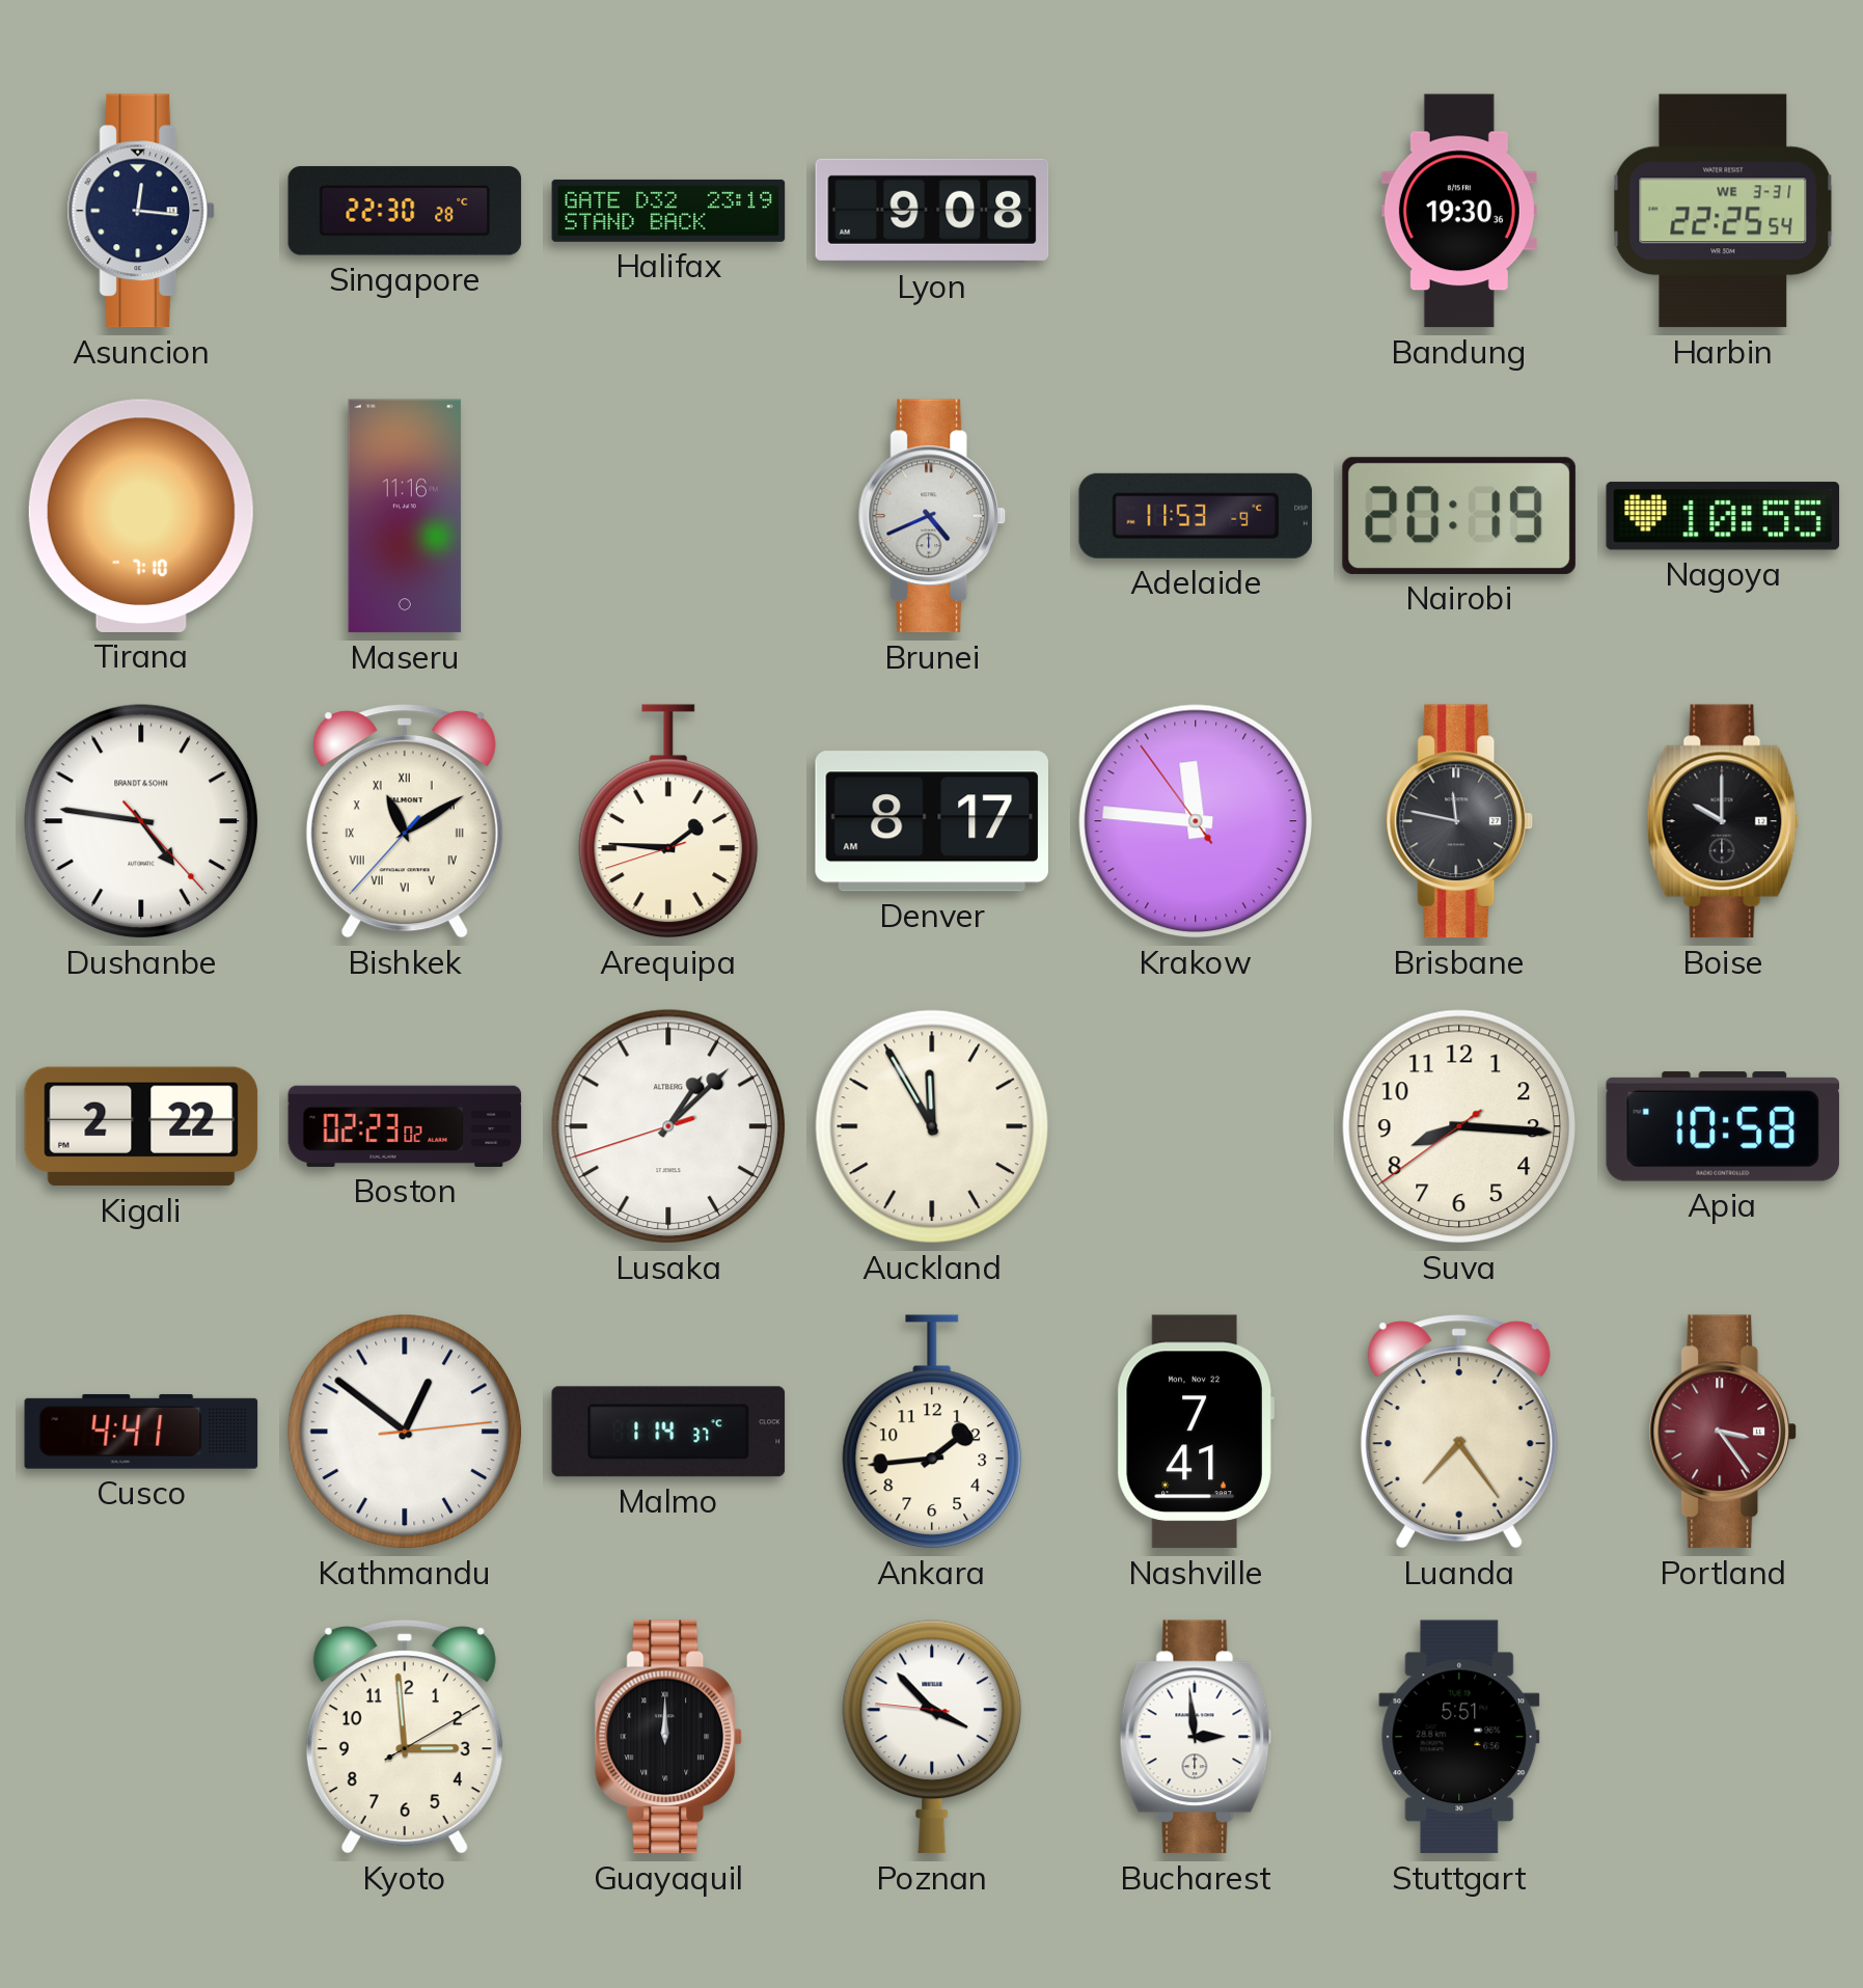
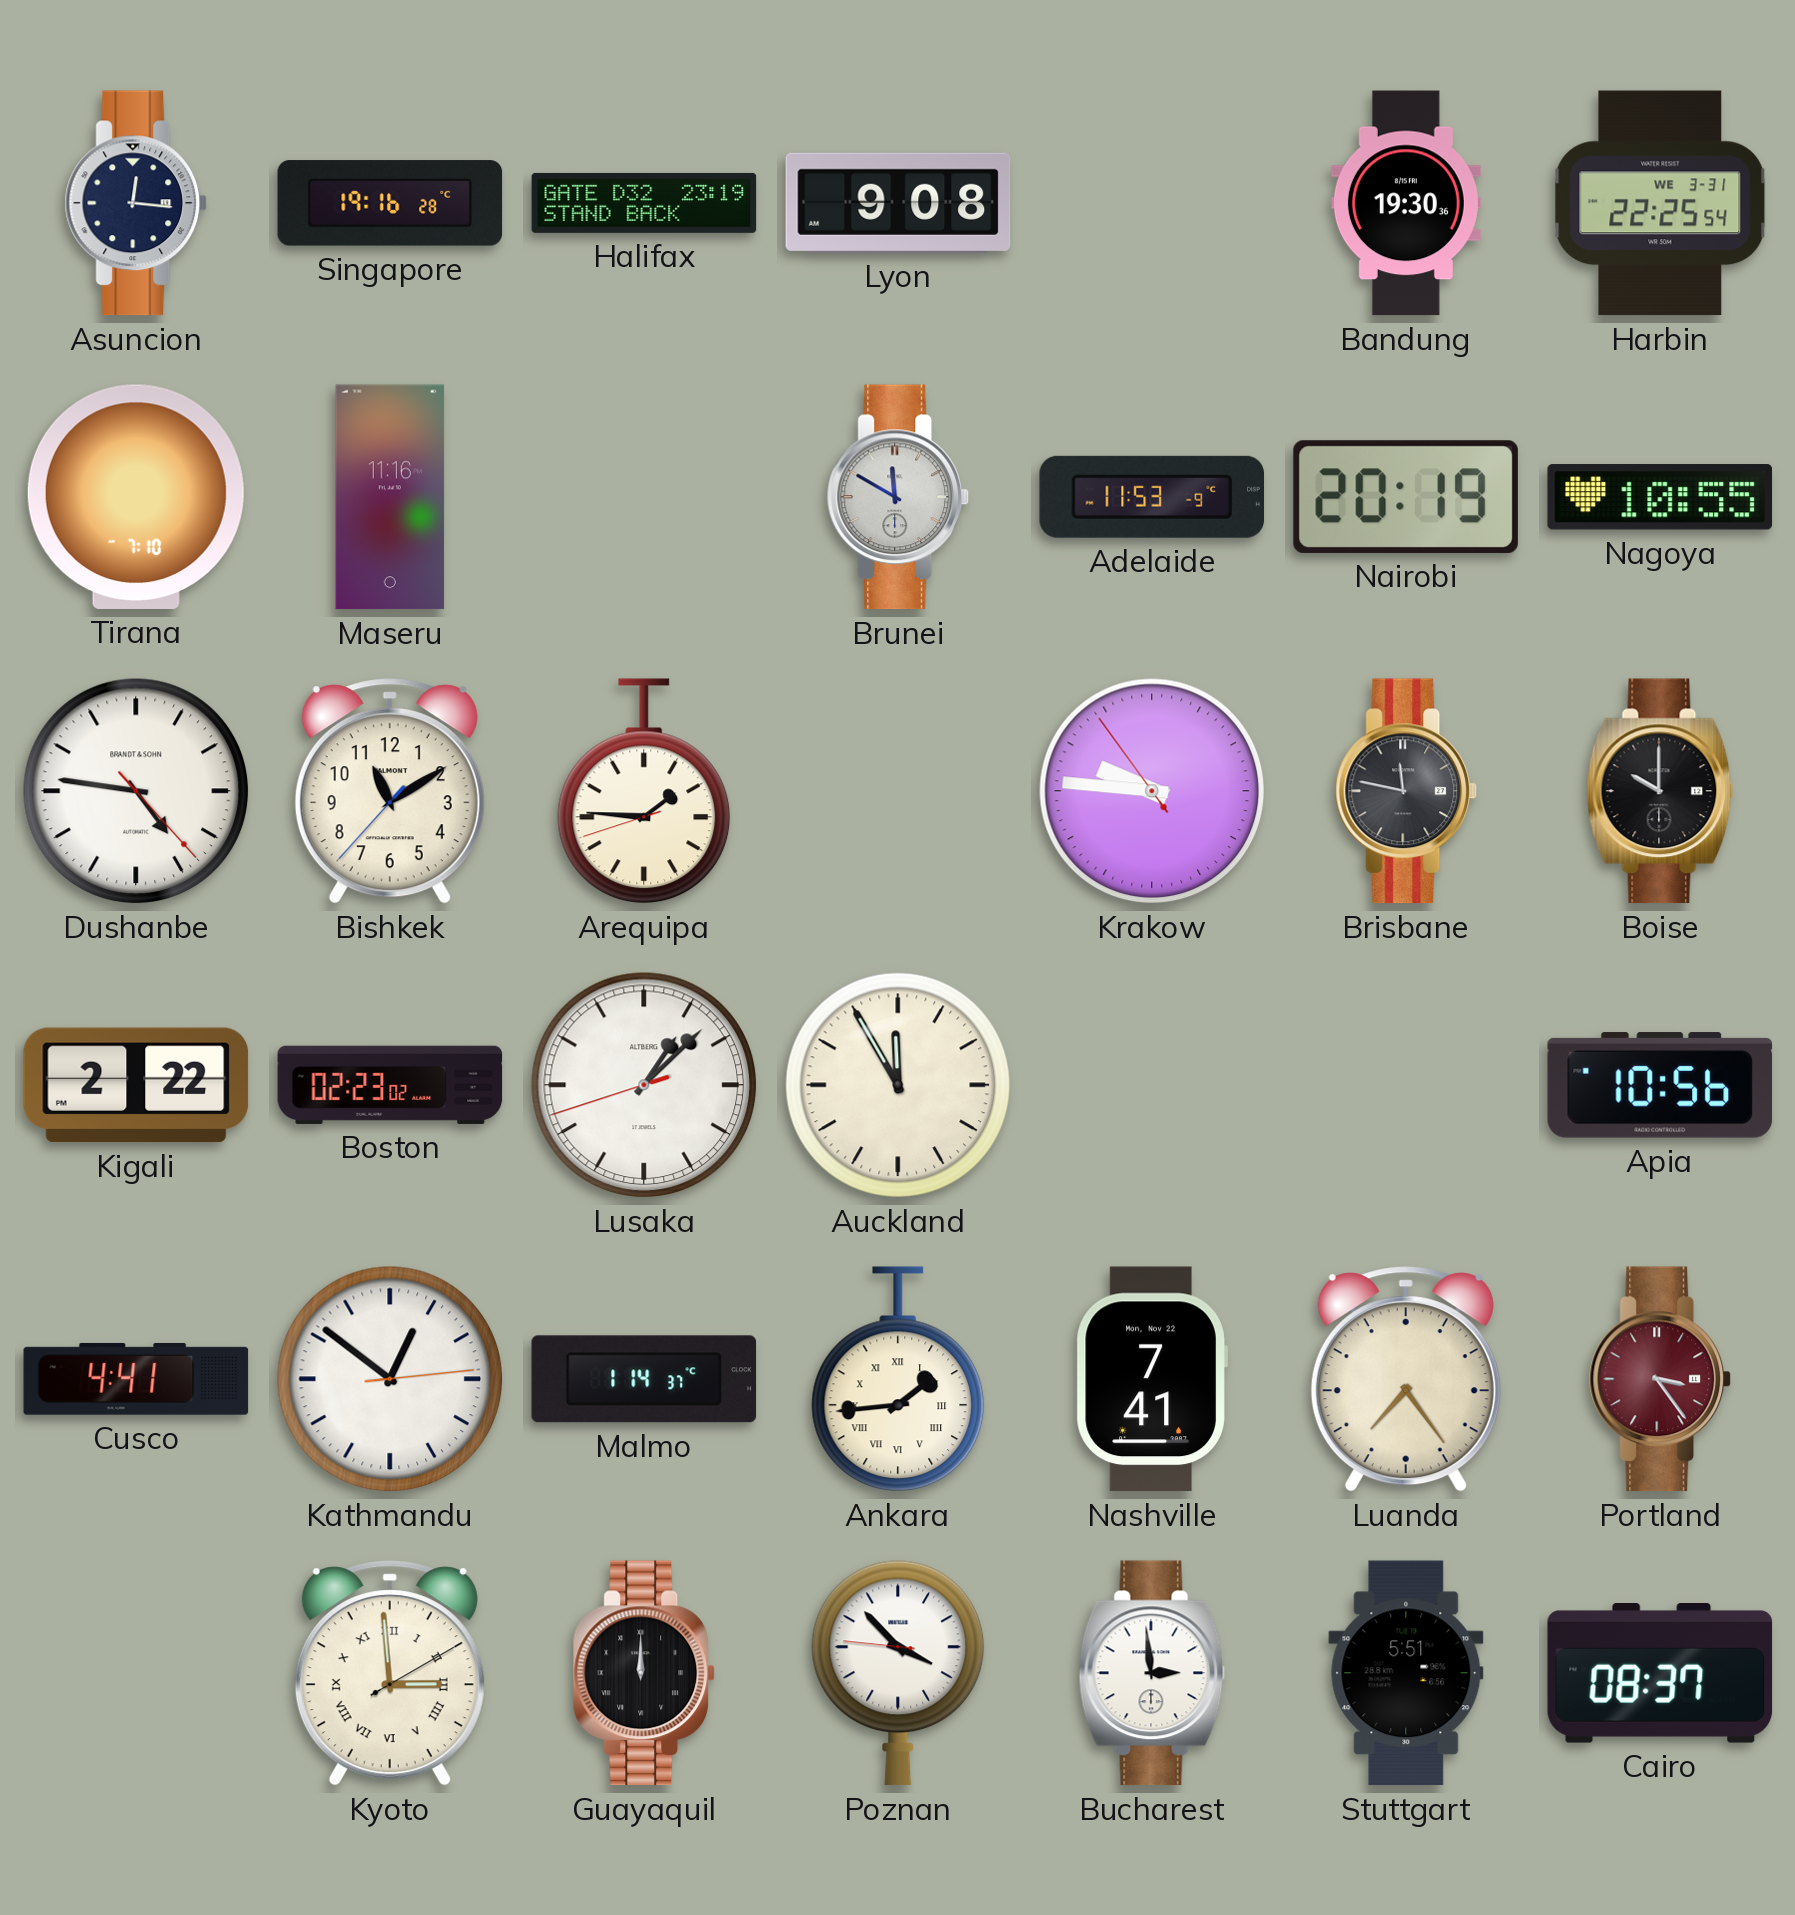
Singapore: 22:30 -> 19:16 (390, 203)
Brunei: 4:41 -> 11:50 (898, 497)
Bishkek numerals: Roman -> Arabic (390, 791)
Denver: 8:17 -> none (931, 821)
Krakow: 11:45 -> 9:45 (1152, 791)
Suva: 8:15 -> none (1459, 1126)
Apia: 10:58 -> 10:56 (1660, 1085)
Ankara numerals: Arabic -> Roman (898, 1379)
Kyoto numerals: Arabic -> Roman (390, 1673)
Cairo: none -> 08:37 (1660, 1673)
